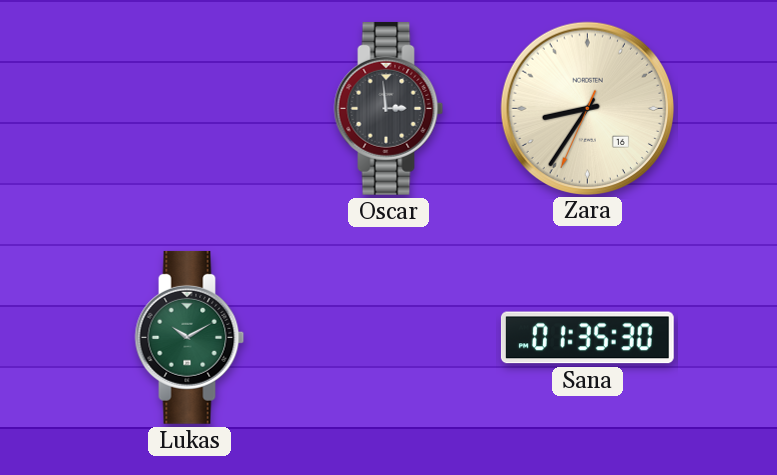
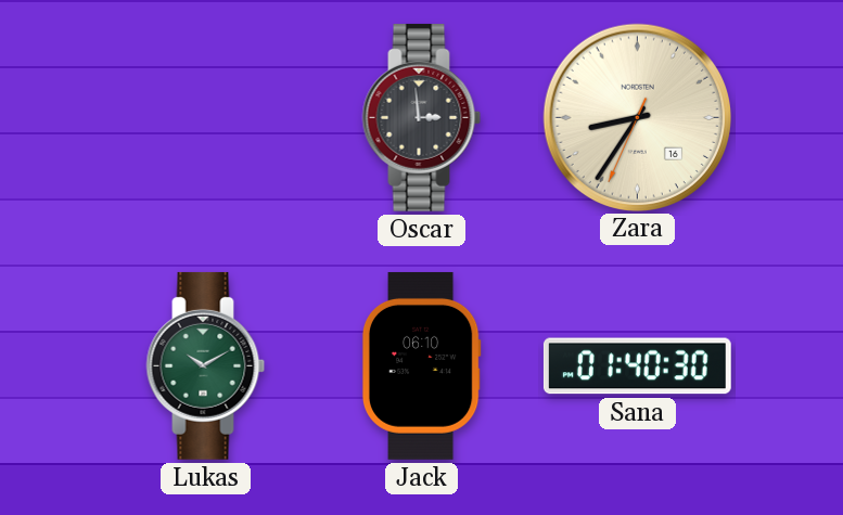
Jack: none -> 06:10 (421, 365)
Sana: 01:35 -> 01:40 (637, 366)
